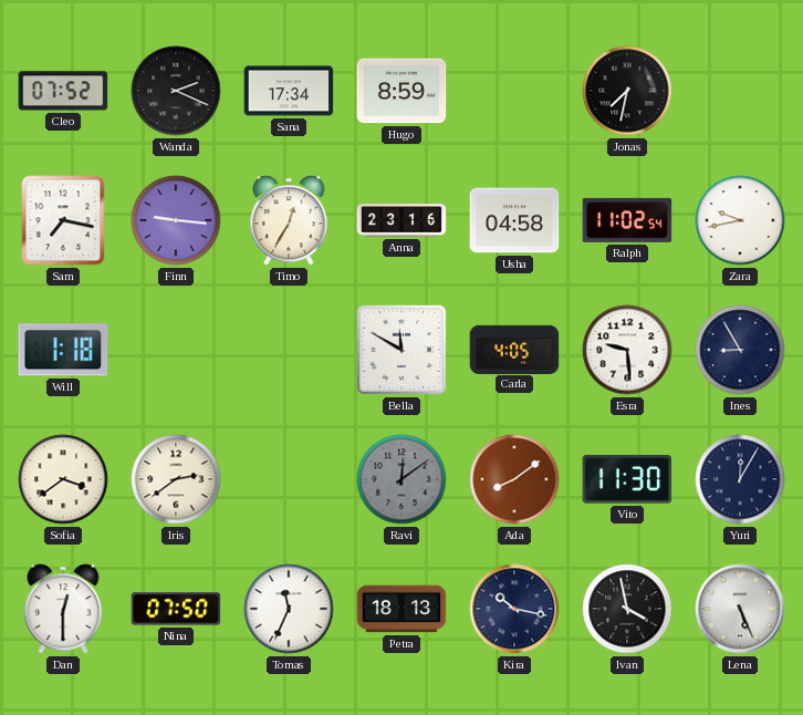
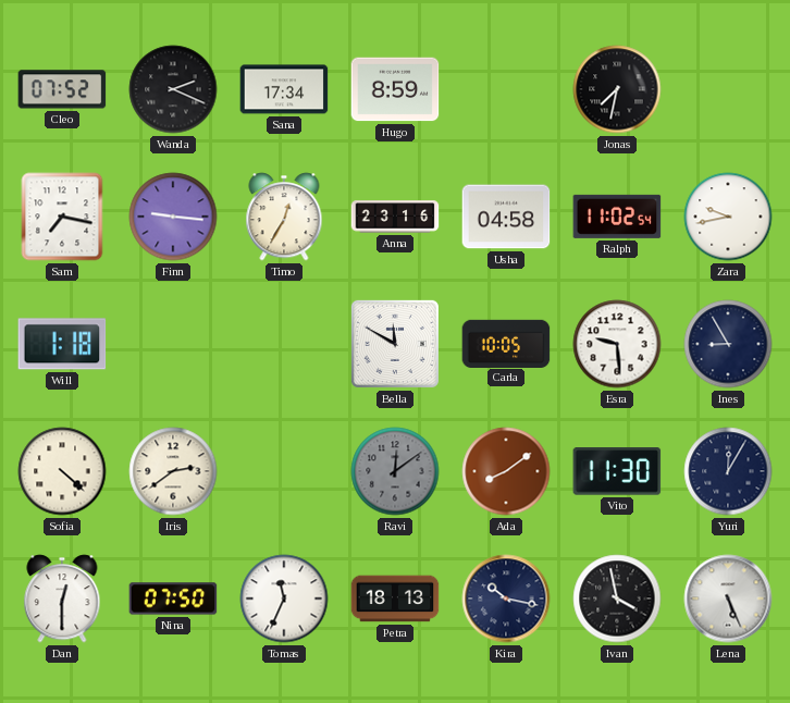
Carla: 4:05 -> 10:05 (506, 343)
Sofia: 3:39 -> 4:22 (62, 471)
